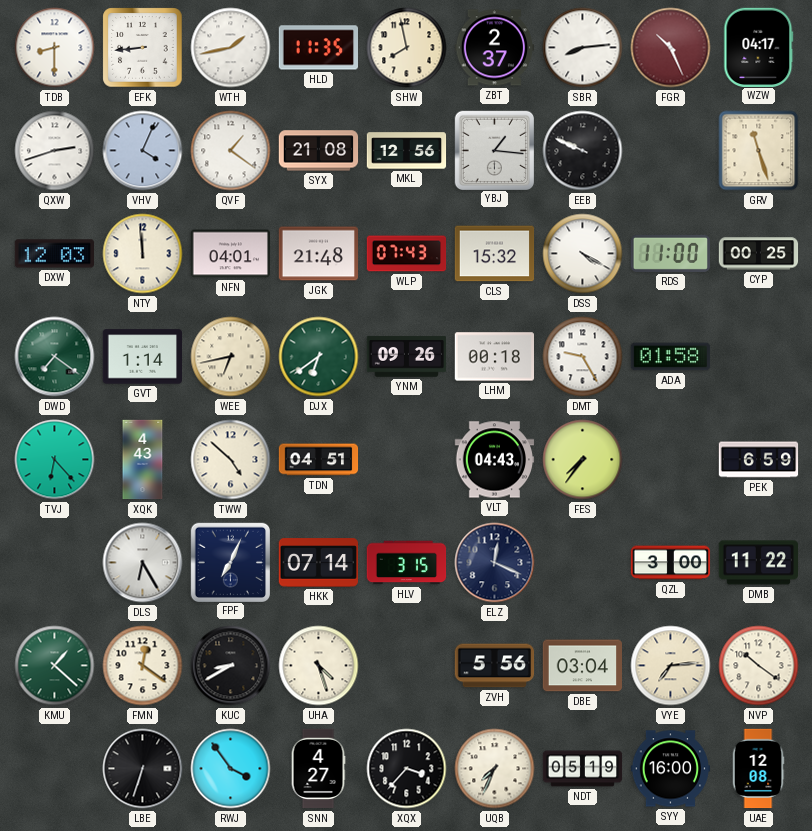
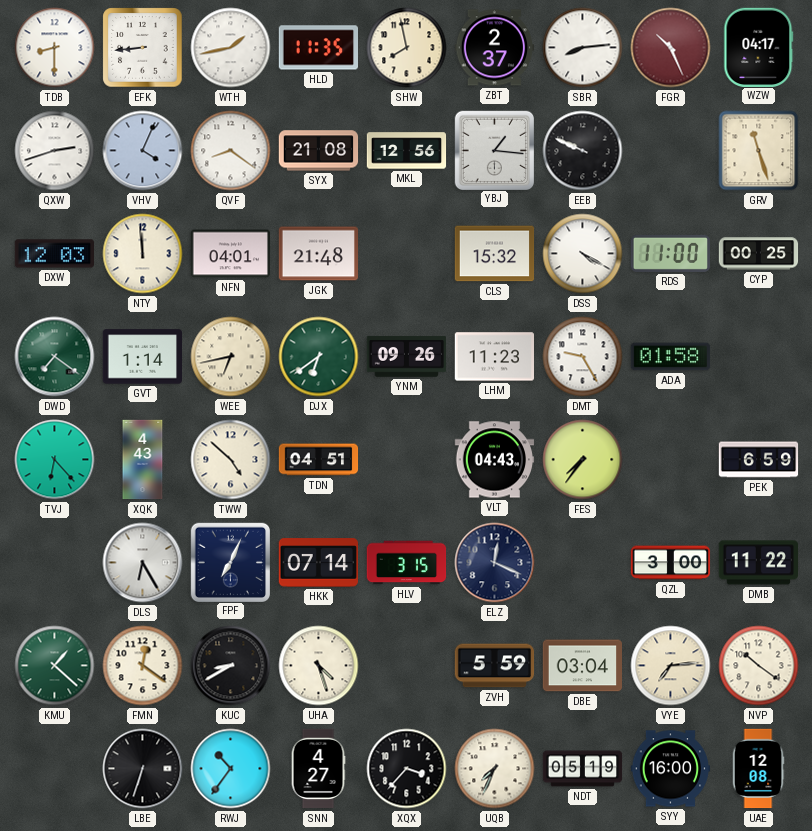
QVF: 1:21 -> 8:21 (231, 151)
WLP: 07:43 -> none (407, 254)
LHM: 00:18 -> 11:23 (495, 357)
ZVH: 5:56 -> 5:59 (495, 666)
RWJ: 3:54 -> 10:36 (231, 769)
